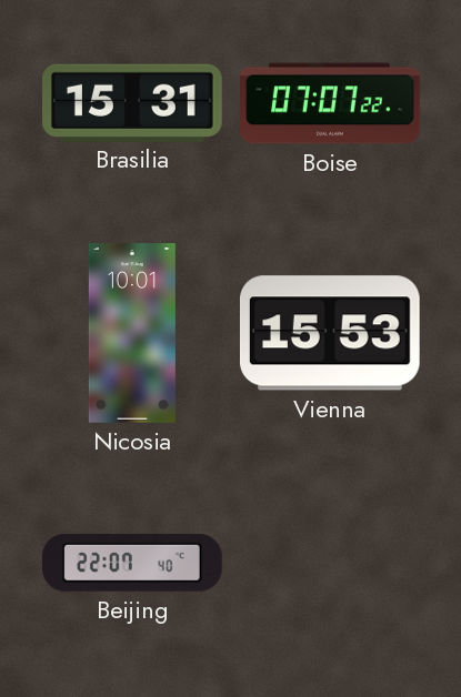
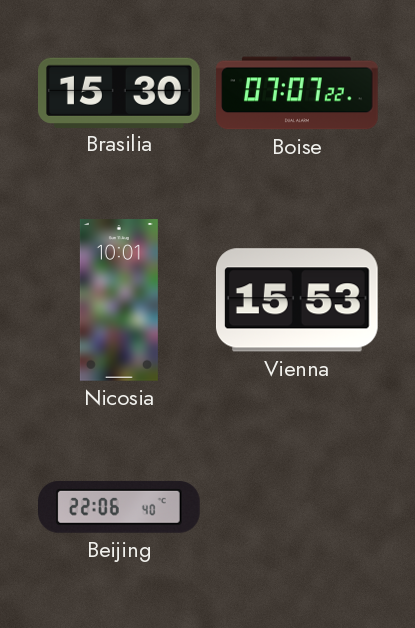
Brasilia: 15:31 -> 15:30 (120, 92)
Beijing: 22:07 -> 22:06 (120, 507)
